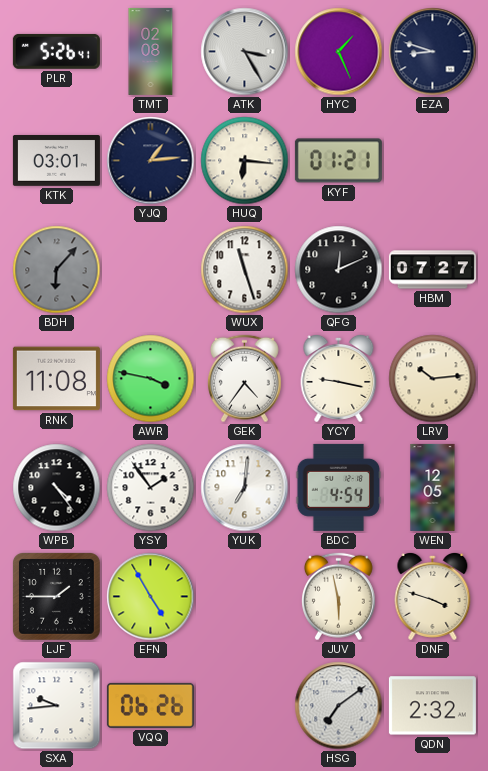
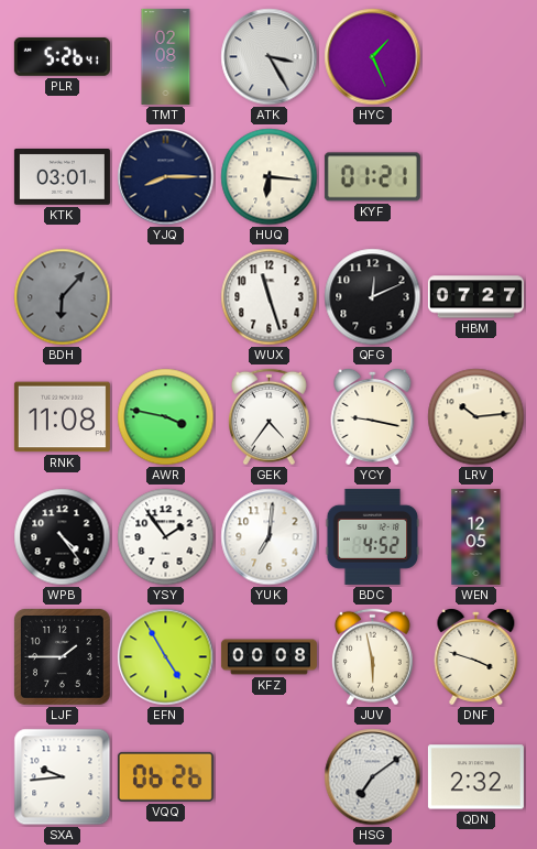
EZA: 8:48 -> none (433, 52)
YJQ: 1:14 -> 8:15 (166, 177)
BDC: 4:54 -> 4:52 (373, 536)
KFZ: none -> 00:08 (268, 657)
